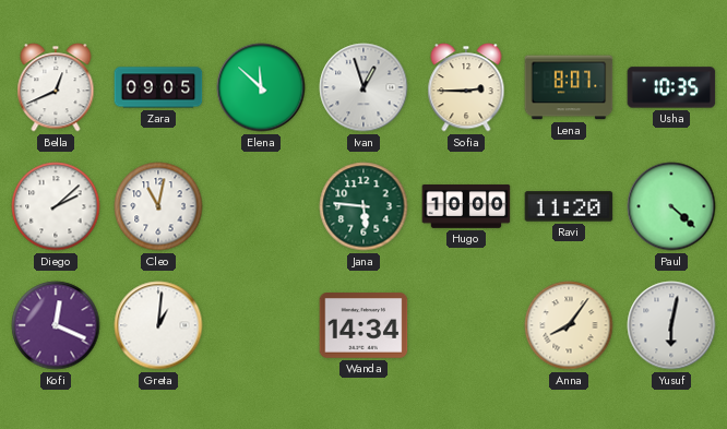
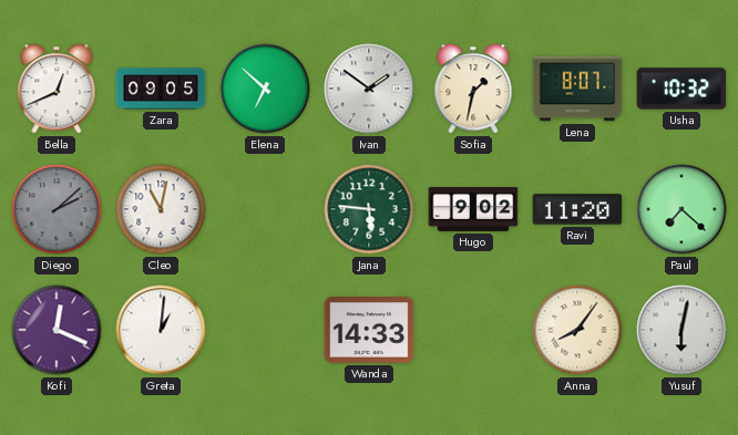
Elena: 11:52 -> 6:52 (265, 89)
Ivan: 12:57 -> 1:51 (369, 89)
Sofia: 2:45 -> 1:32 (473, 89)
Usha: 10:35 -> 10:32 (681, 89)
Diego dial: white -> grey (57, 209)
Hugo: 10:00 -> 9:02 (473, 210)
Paul: 4:22 -> 7:22 (681, 209)
Wanda: 14:34 -> 14:33 (369, 330)
